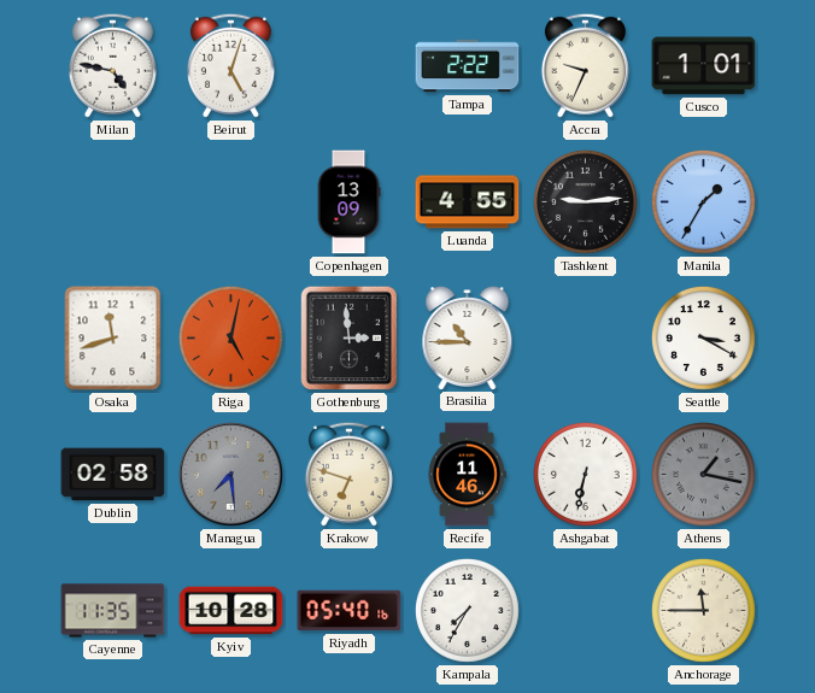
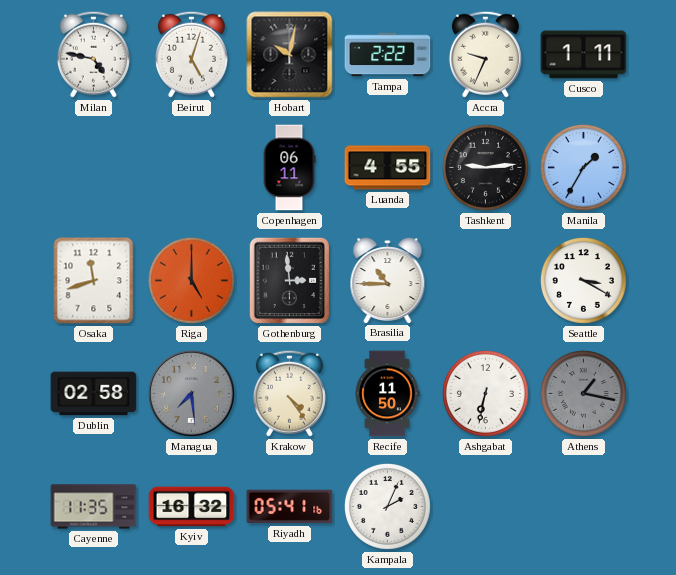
Hobart: none -> 10:02 (290, 55)
Cusco: 1:01 -> 1:11 (584, 55)
Copenhagen: 13:09 -> 06:11 (289, 168)
Riga: 5:02 -> 5:00 (191, 280)
Krakow: 6:48 -> 4:24 (289, 393)
Recife: 11:46 -> 11:50 (387, 394)
Kyiv: 10:28 -> 16:32 (192, 507)
Riyadh: 05:40 -> 05:41 (290, 507)
Kampala: 7:35 -> 2:04 (387, 506)
Anchorage: 11:45 -> none (703, 610)
